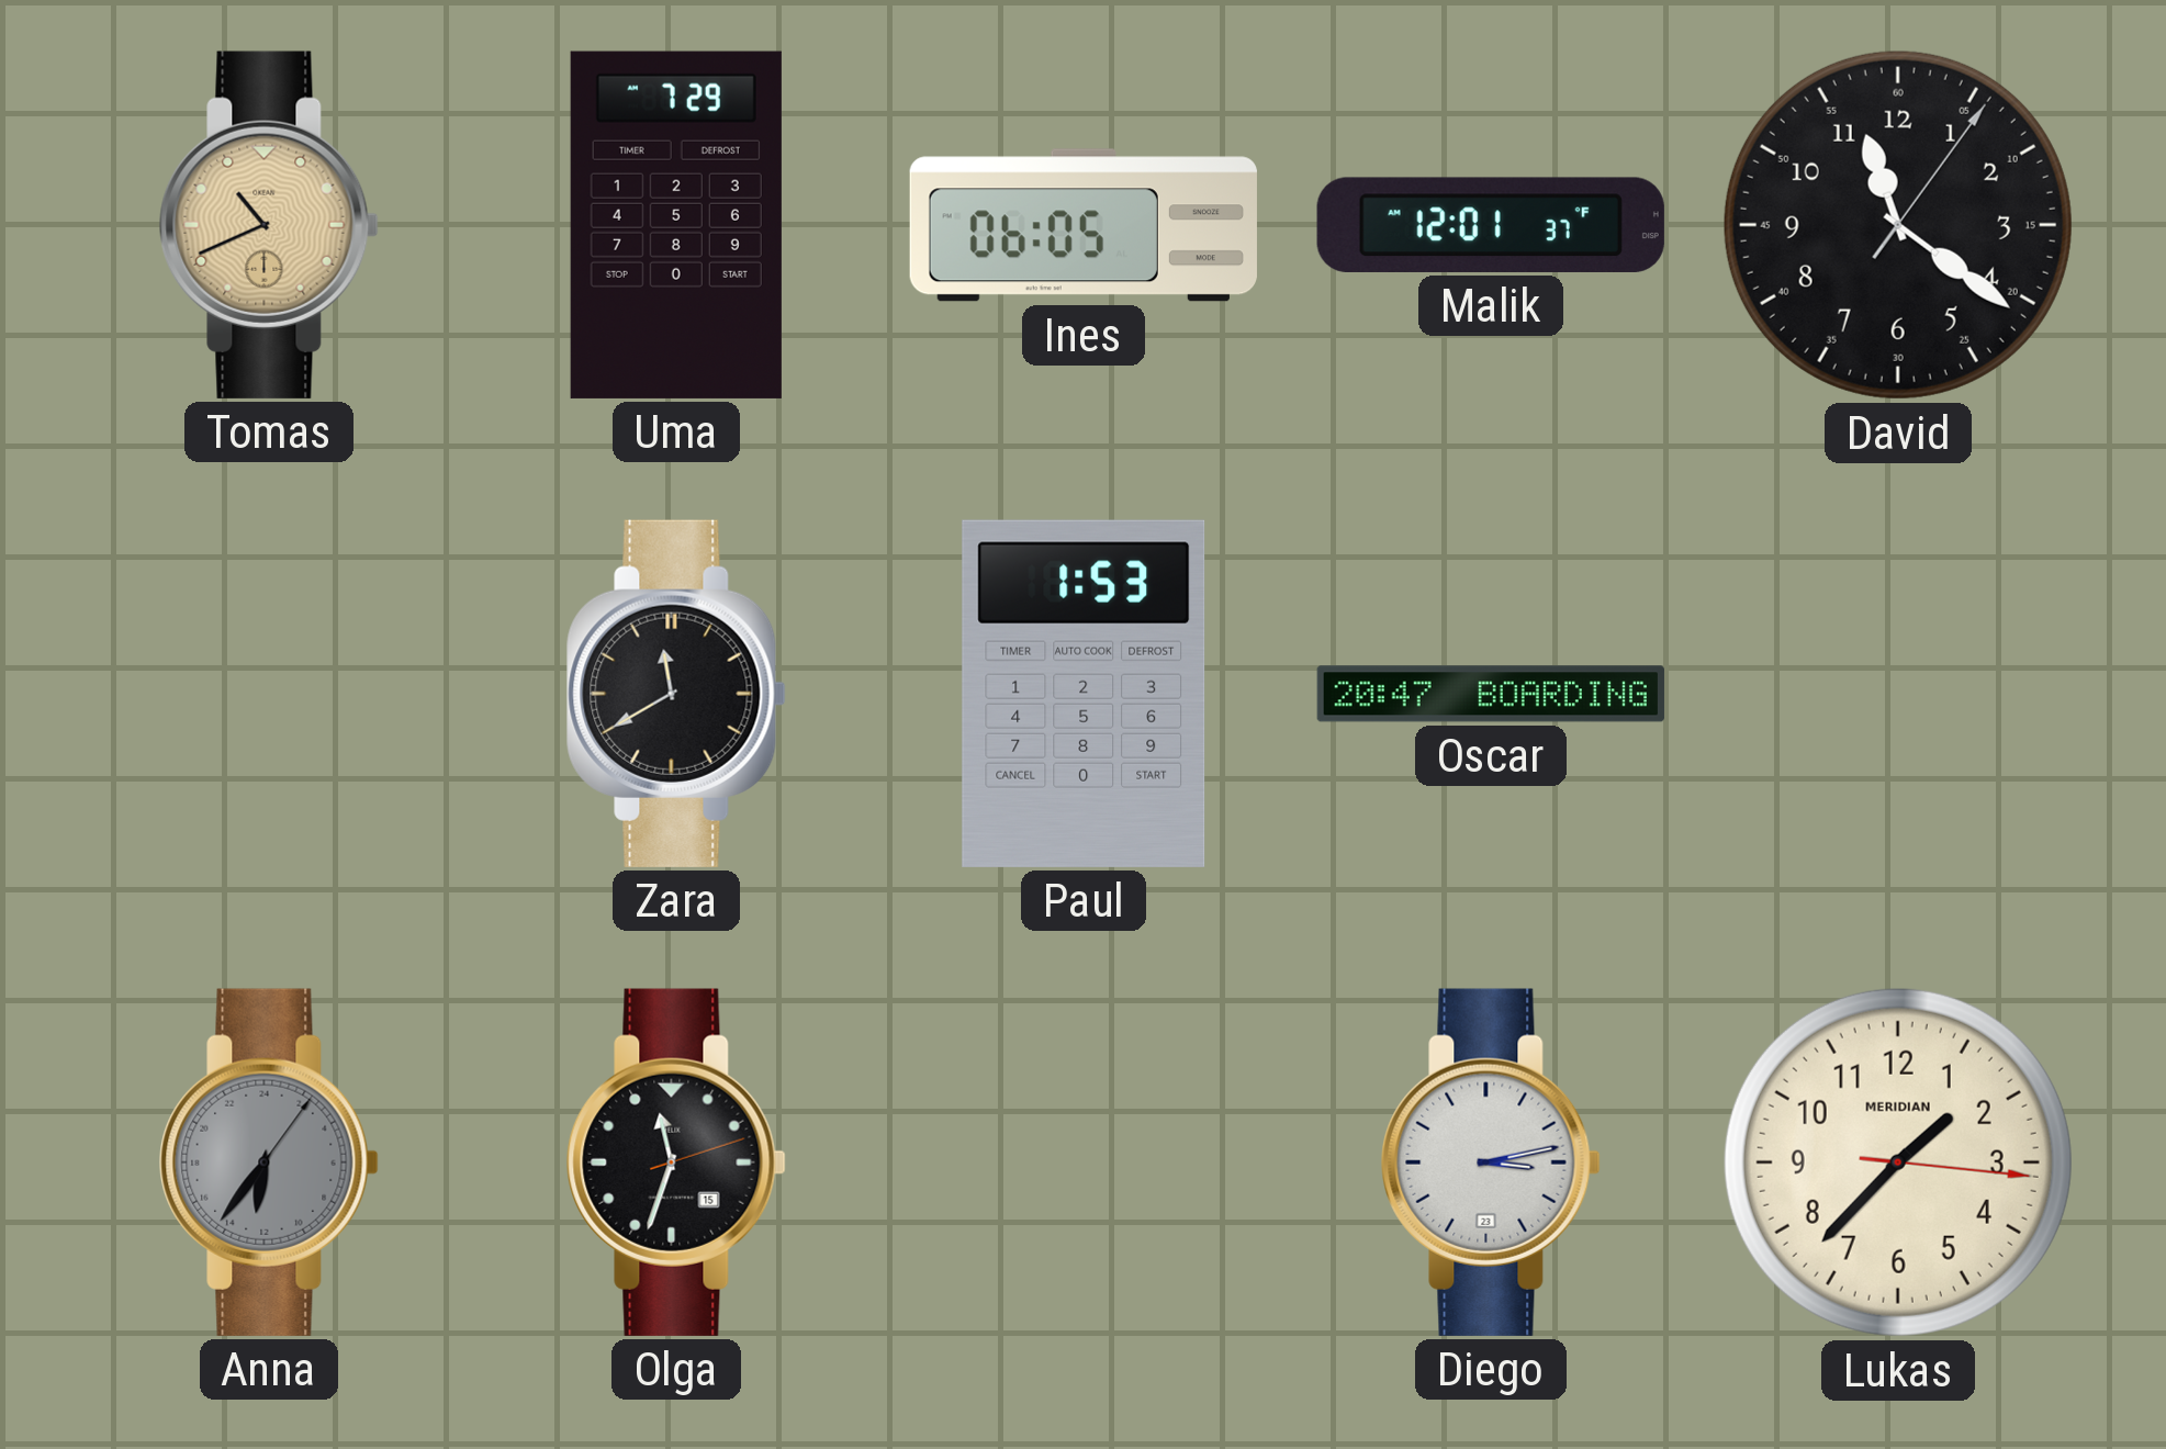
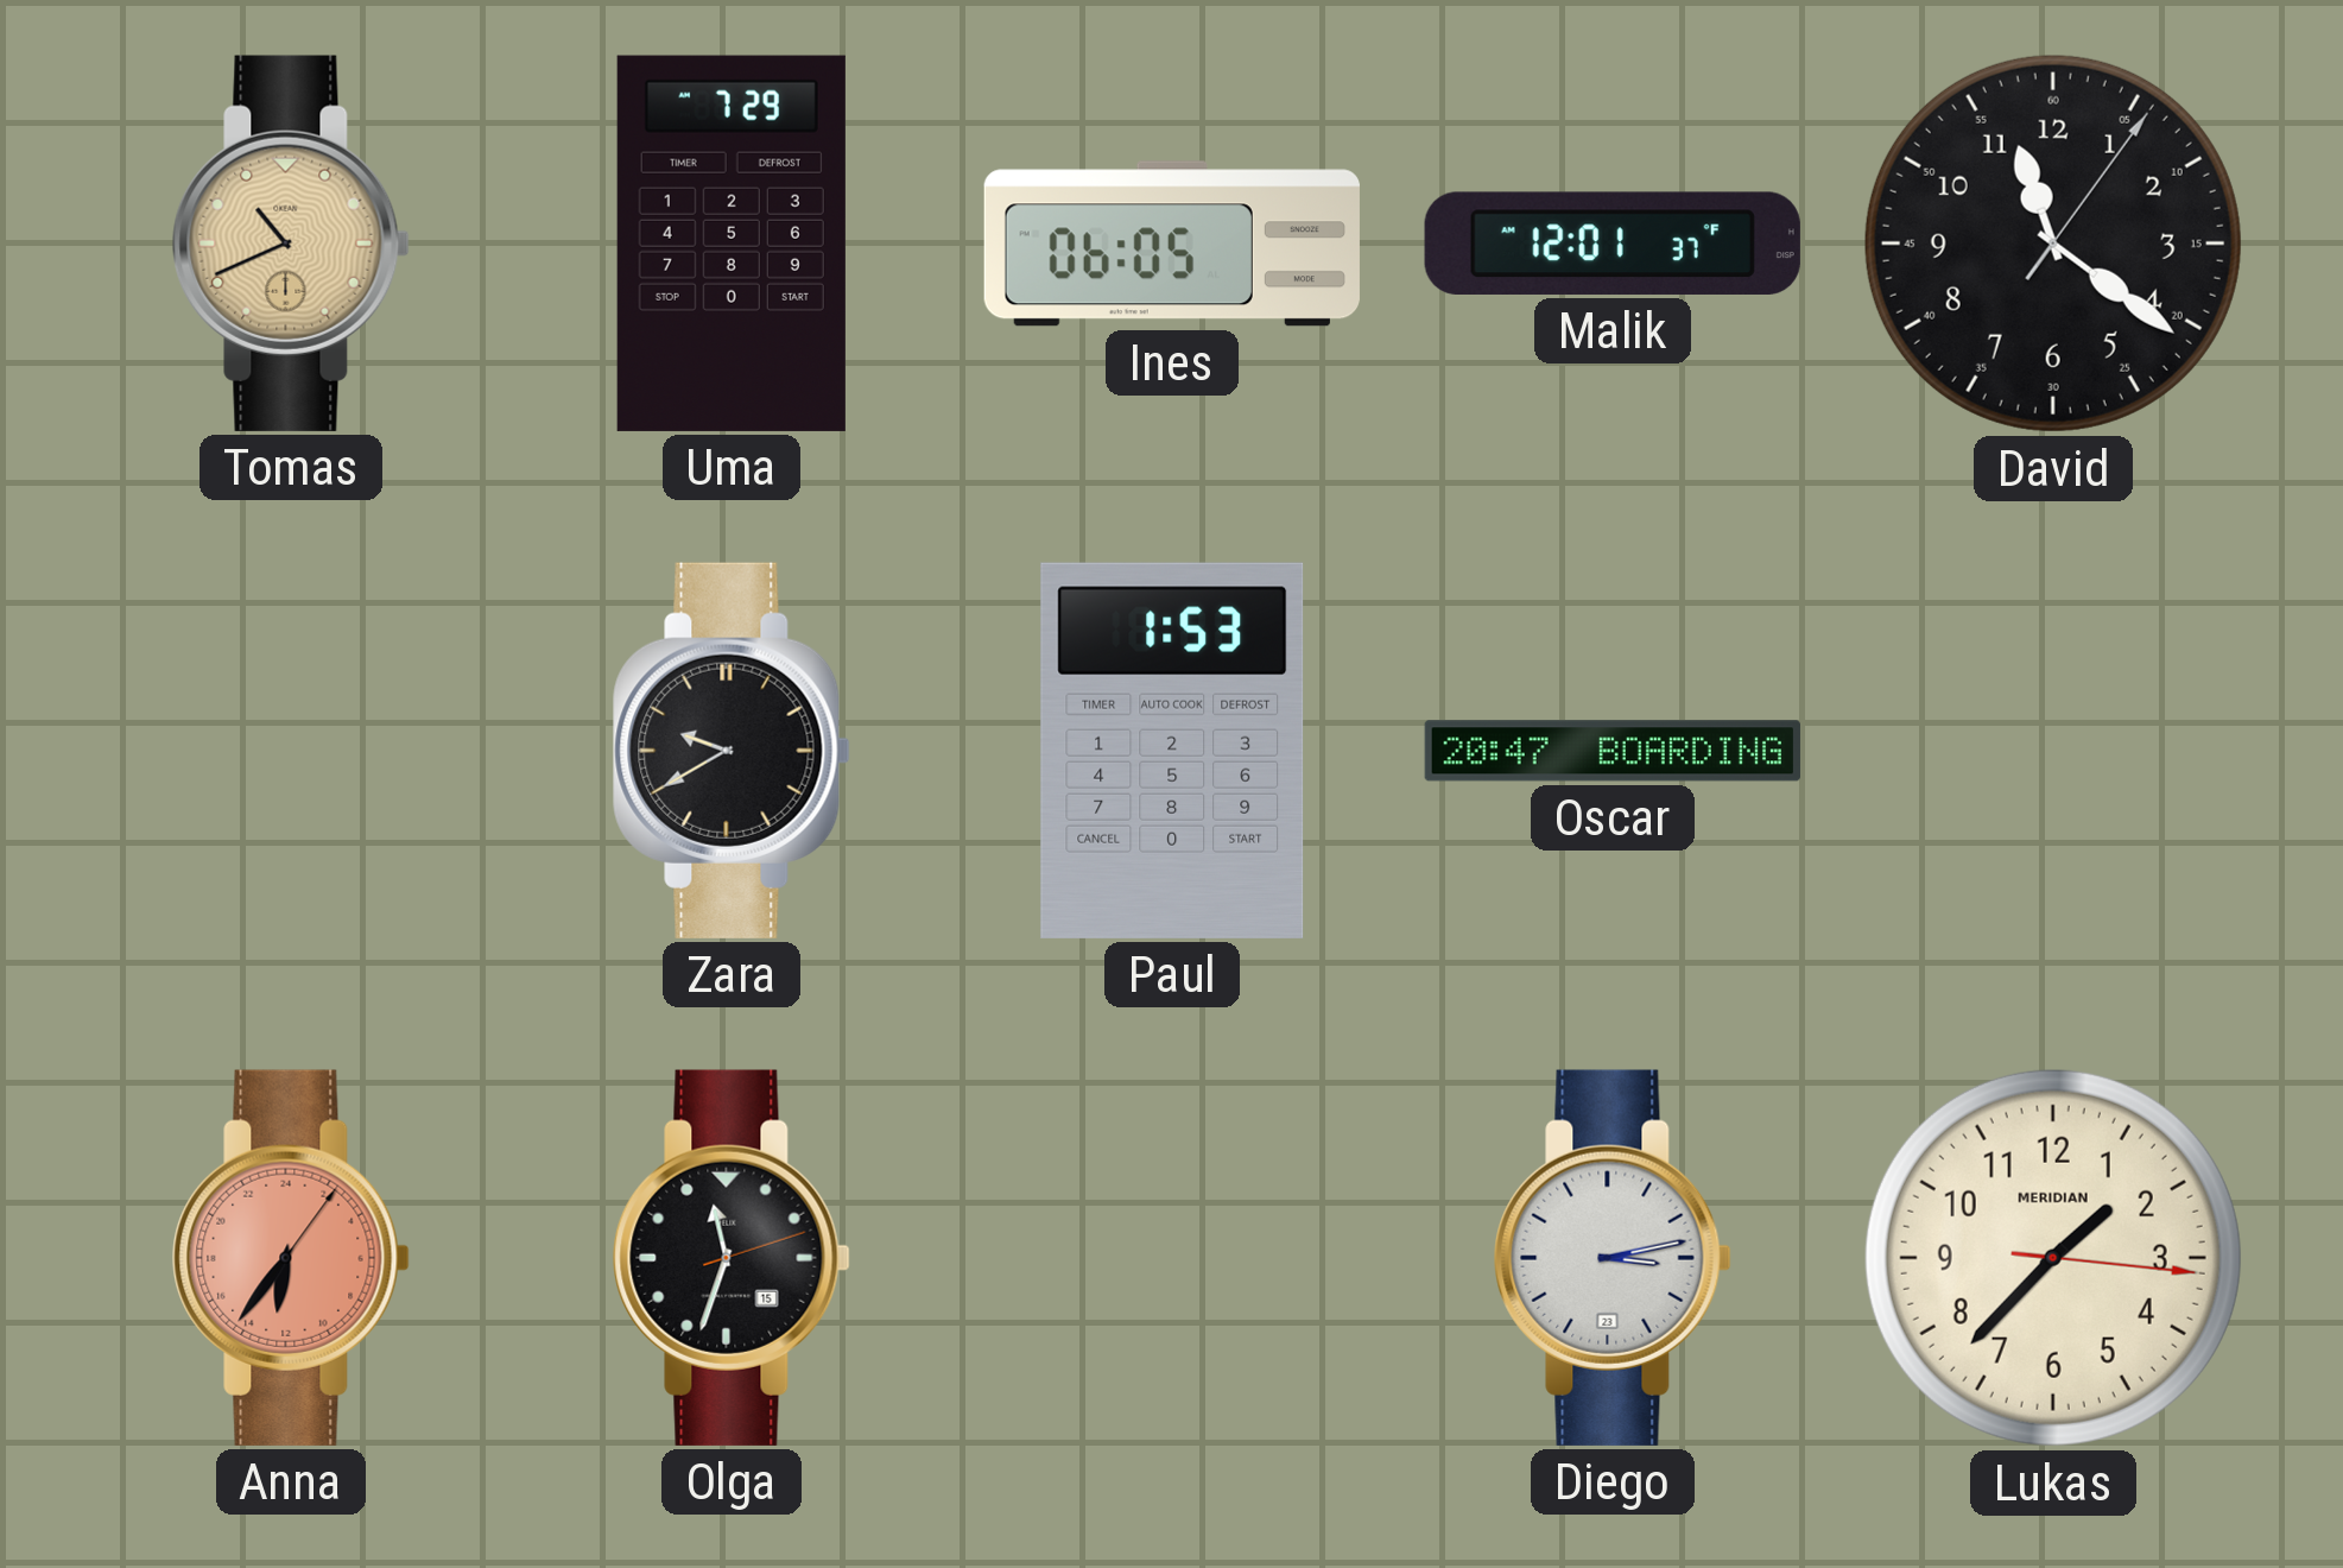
Zara: 11:40 -> 9:40 (732, 751)
Anna dial: grey -> salmon (291, 1258)
